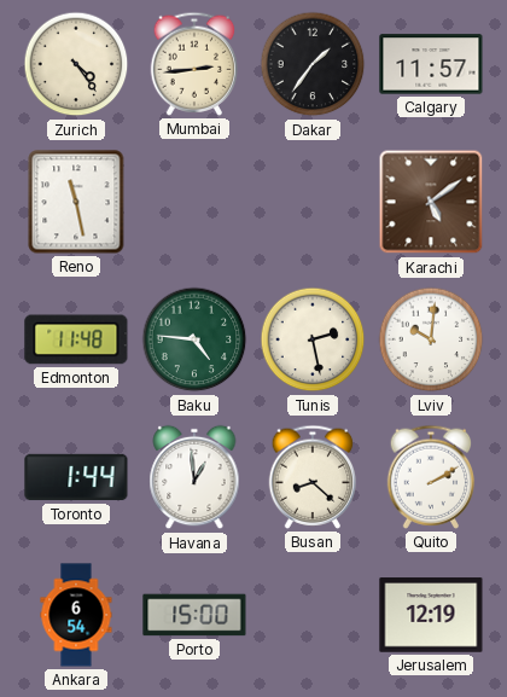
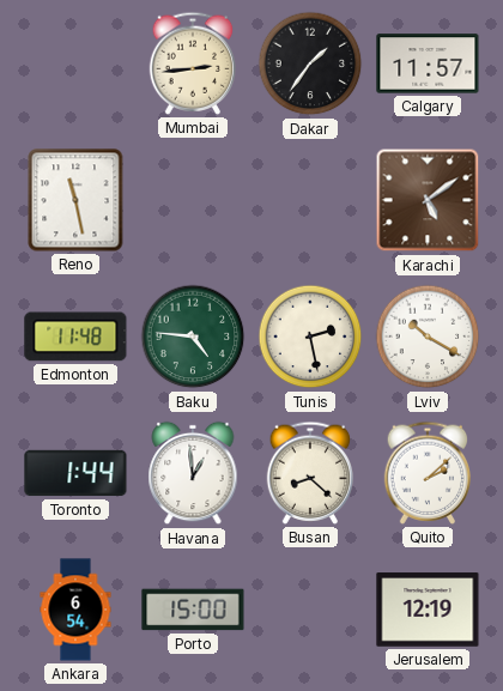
Zurich: 4:24 -> none (76, 64)
Lviv: 10:01 -> 10:20 (428, 337)
Quito: 2:10 -> 2:08 (428, 473)
